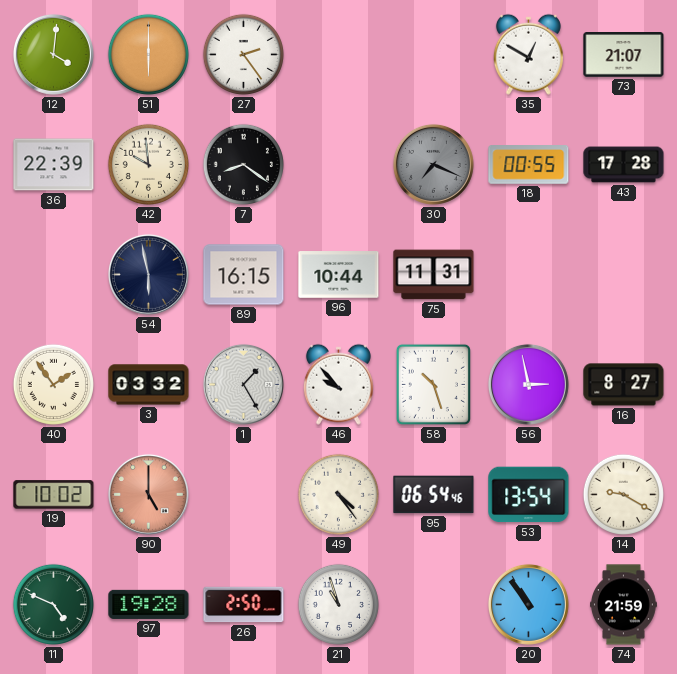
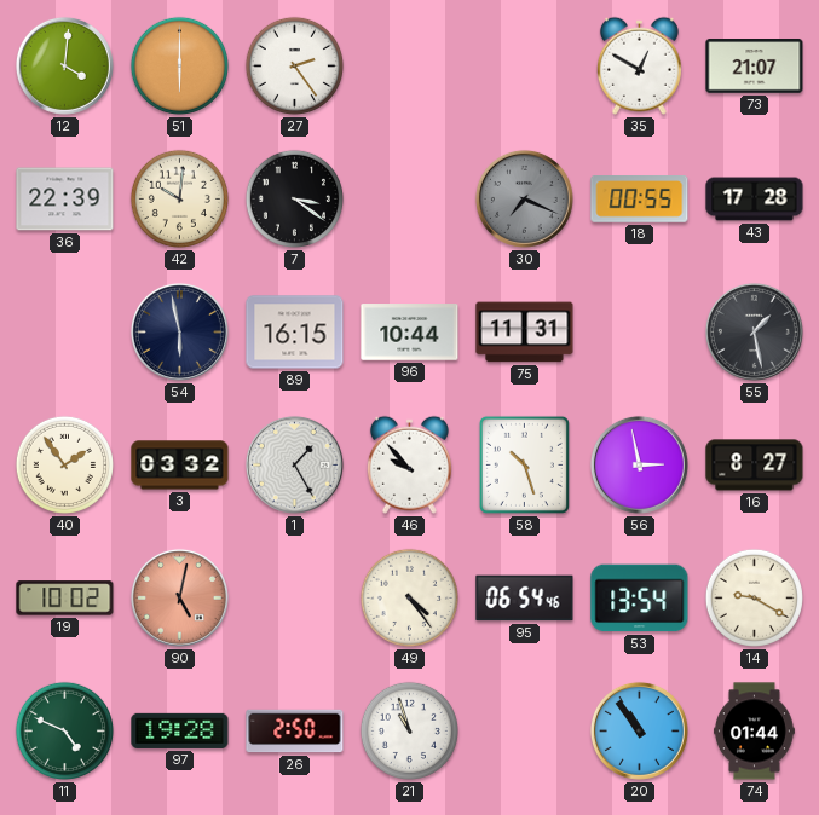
42: 9:59 -> 10:01 (179, 198)
7: 8:21 -> 3:21 (294, 198)
55: none -> 1:28 (754, 331)
90: 5:00 -> 5:02 (179, 597)
74: 21:59 -> 01:44 (754, 732)
